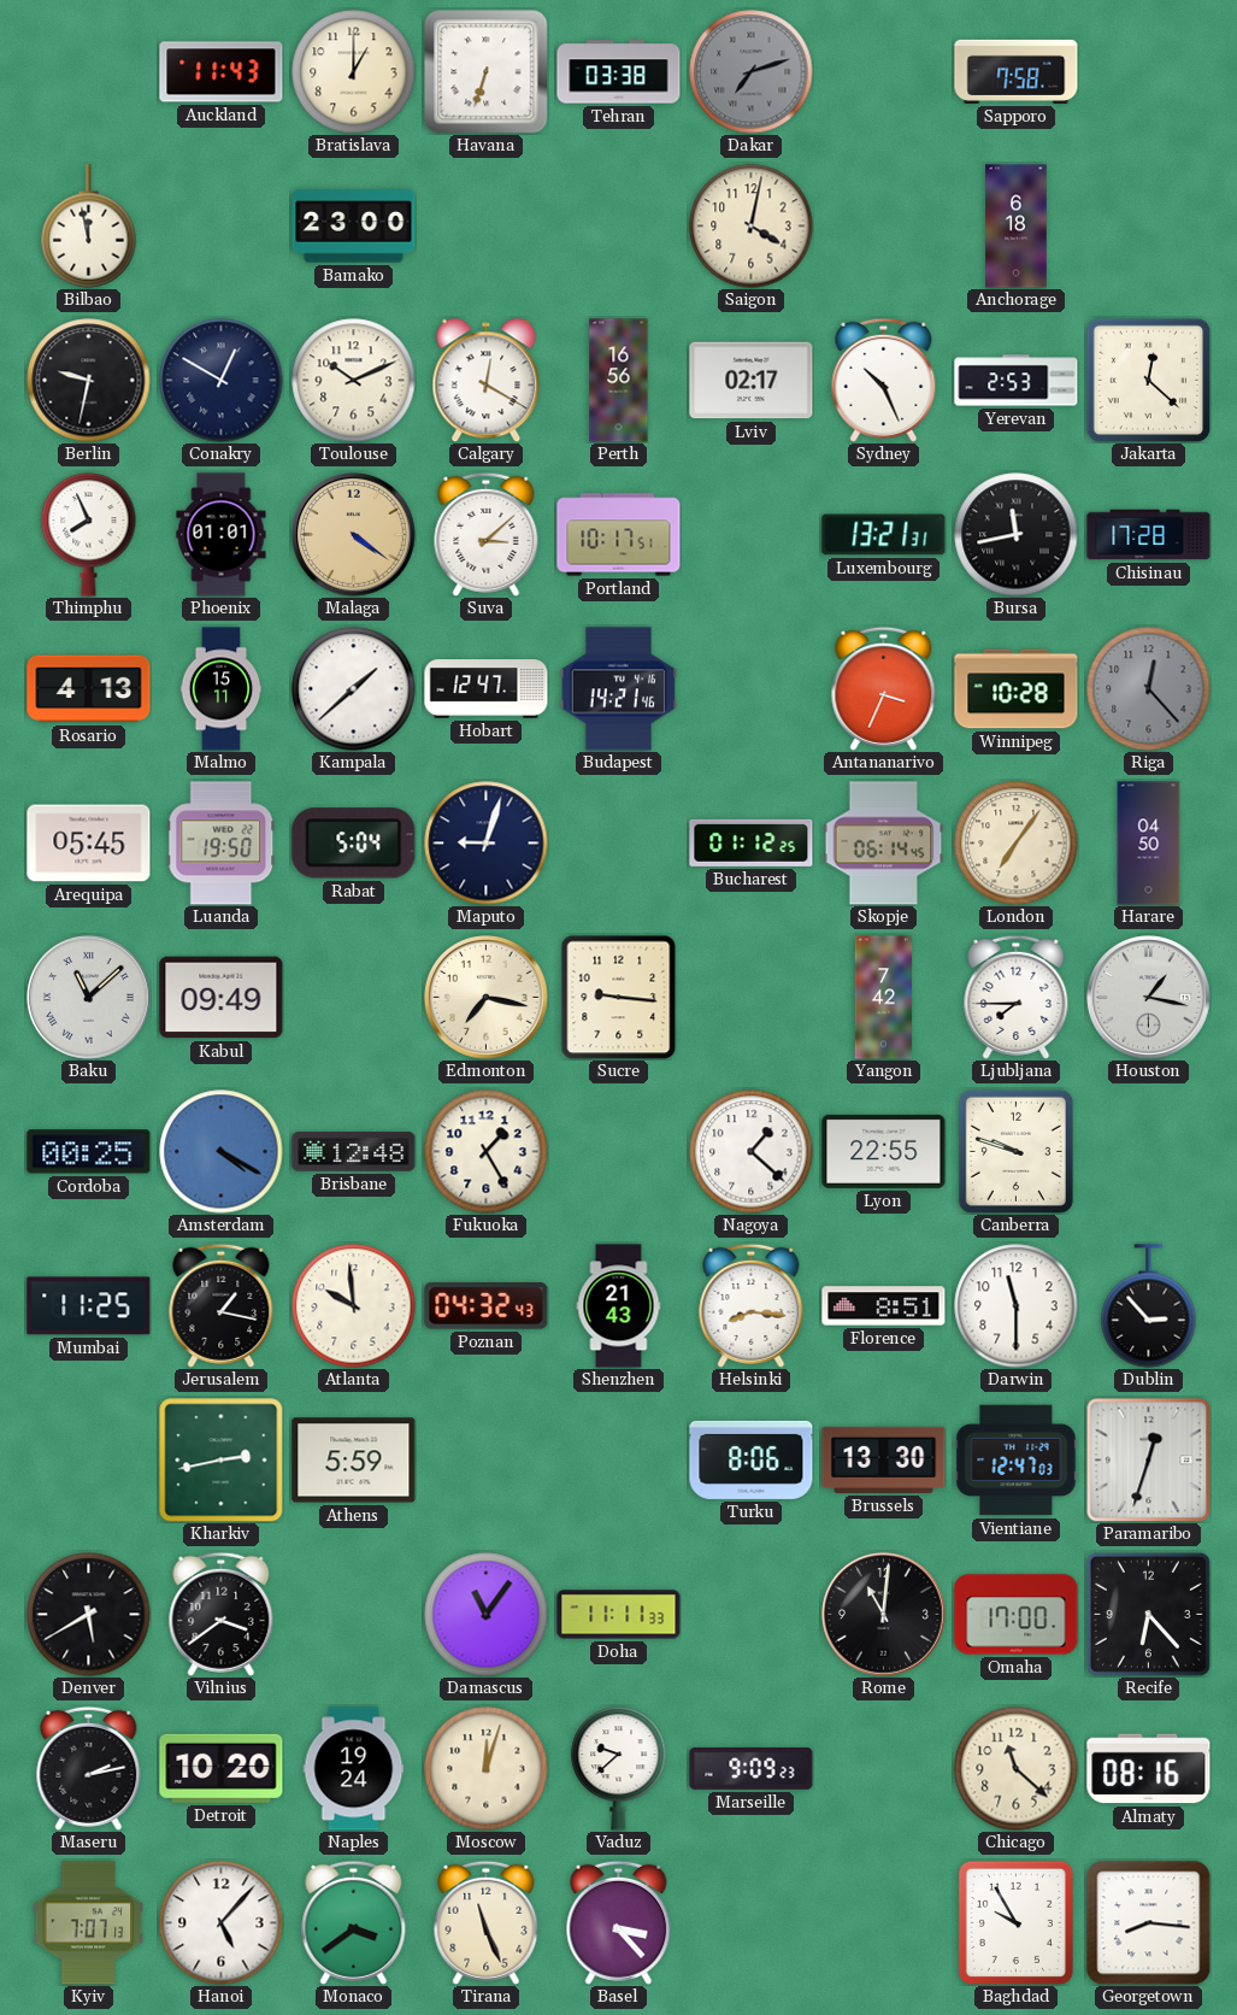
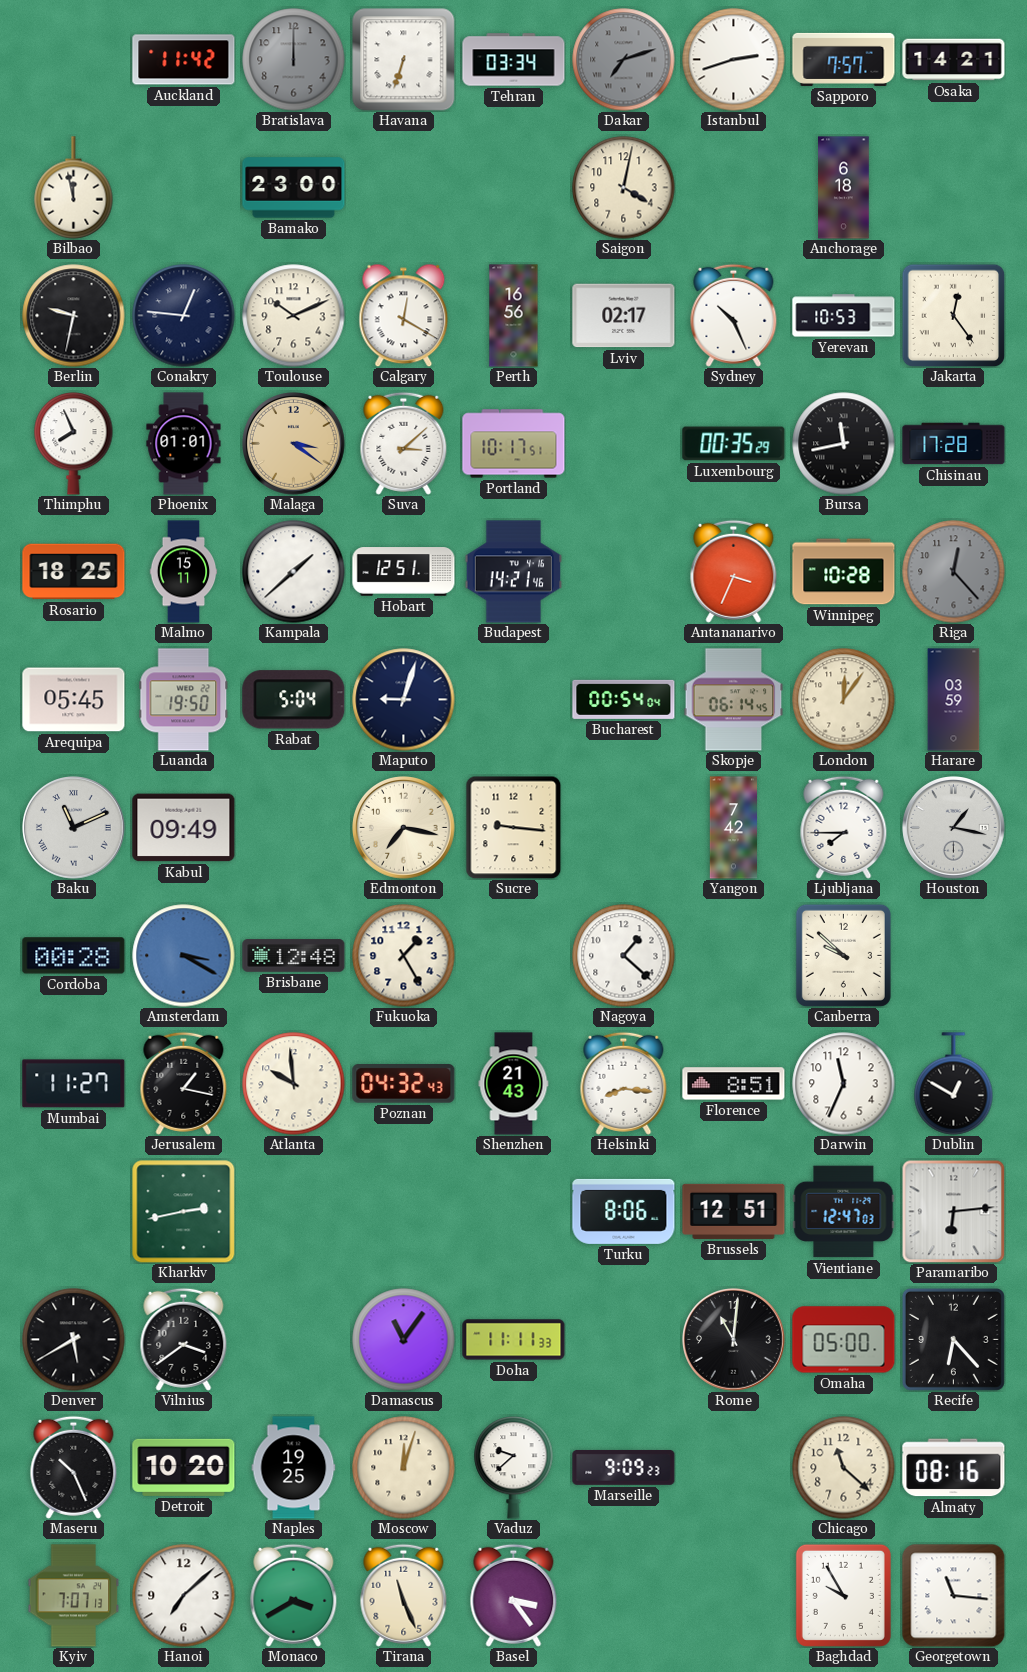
Auckland: 11:43 -> 11:42 (184, 60)
Bratislava: 1:00 -> 12:00 (294, 60)
Bratislava dial: cream -> grey (294, 60)
Tehran: 03:38 -> 03:34 (514, 60)
Istanbul: none -> 2:42 (734, 60)
Sapporo: 7:58 -> 7:57 (844, 59)
Osaka: none -> 14:21 (954, 60)
Conakry: 12:50 -> 12:46 (184, 316)
Yerevan: 2:53 -> 10:53 (844, 316)
Jakarta: 12:22 -> 12:24 (953, 315)
Malaga: 4:21 -> 3:21 (294, 444)
Luxembourg: 13:21 -> 00:35 (734, 444)
Rosario: 4:13 -> 18:25 (74, 572)
Hobart: 12:47 -> 12:51 (404, 572)
Bucharest: 01:12 -> 00:54 (624, 699)
London: 7:06 -> 12:06 (844, 700)
Harare: 04:50 -> 03:59 (954, 700)
Baku: 11:08 -> 11:11 (74, 828)
Cordoba: 00:25 -> 00:28 (74, 956)
Amsterdam: 4:20 -> 3:20 (184, 956)
Lyon: 22:55 -> none (884, 1151)
Canberra: 9:48 -> 9:52 (843, 955)
Mumbai: 11:25 -> 11:27 (74, 1084)
Darwin: 11:30 -> 11:34 (844, 1084)
Dublin: 2:53 -> 12:50 (954, 1084)
Athens: 5:59 -> none (354, 1461)
Brussels: 13:30 -> 12:51 (734, 1211)
Paramaribo: 12:33 -> 6:14 (953, 1211)
Omaha: 17:00 -> 05:00 (844, 1340)
Maseru: 2:13 -> 10:26 (74, 1467)
Naples: 19:24 -> 19:25 (294, 1468)
Hanoi: 5:07 -> 7:08 (184, 1596)
Monaco: 3:39 -> 3:40 (294, 1595)
Basel: 3:23 -> 3:24 (514, 1595)
Georgetown: 8:16 -> 11:16 (953, 1595)
